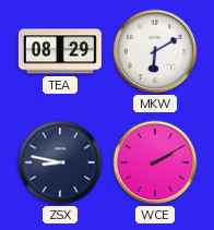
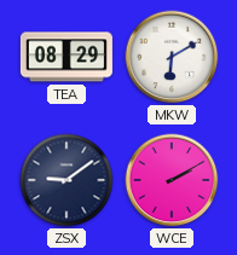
ZSX: 8:47 -> 9:09 (67, 180)
